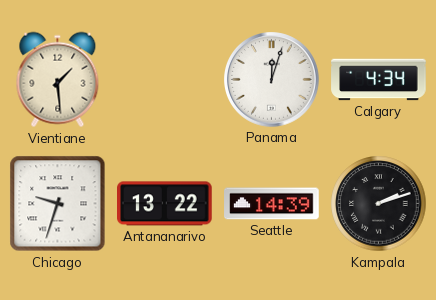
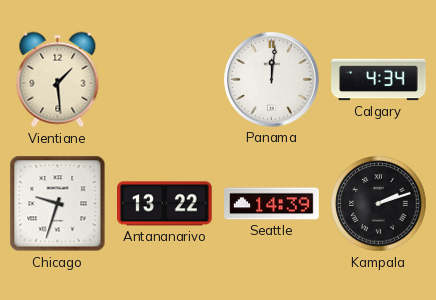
Panama: 12:03 -> 12:01 (272, 80)
